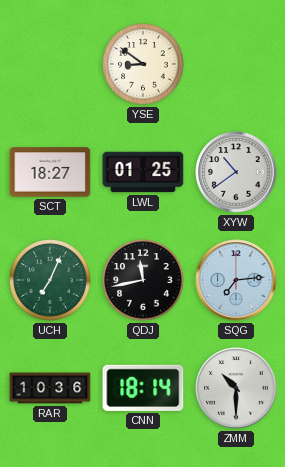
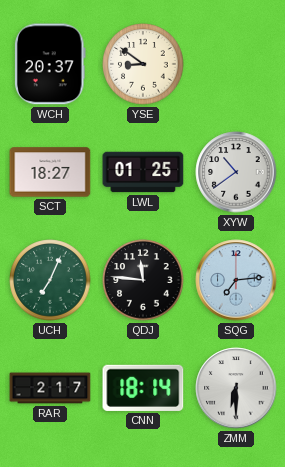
WCH: none -> 20:37 (50, 64)
QDJ: 11:43 -> 11:46 (143, 280)
RAR: 10:36 -> 2:17 (50, 388)
ZMM: 10:30 -> 6:30 (236, 388)
